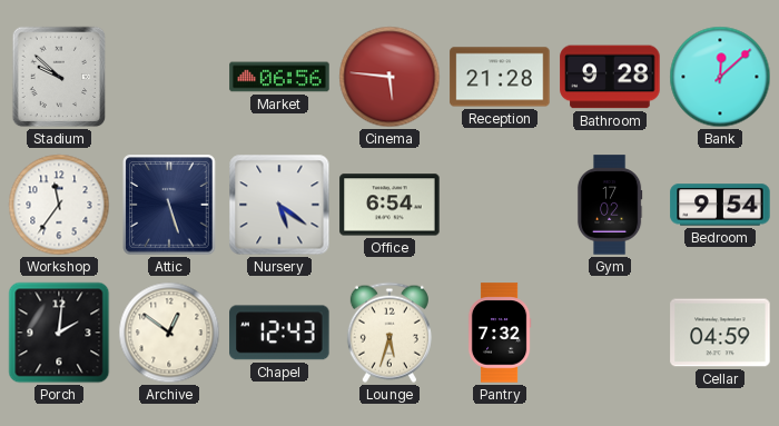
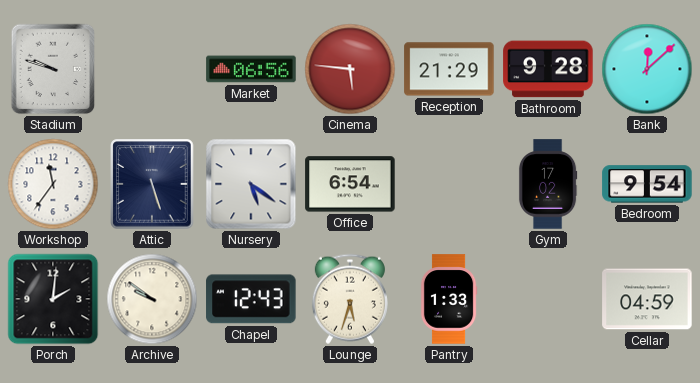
Stadium: 9:52 -> 9:48 (53, 69)
Reception: 21:28 -> 21:29 (449, 69)
Archive: 12:51 -> 9:51 (152, 299)
Pantry: 7:32 -> 1:33 (449, 299)
